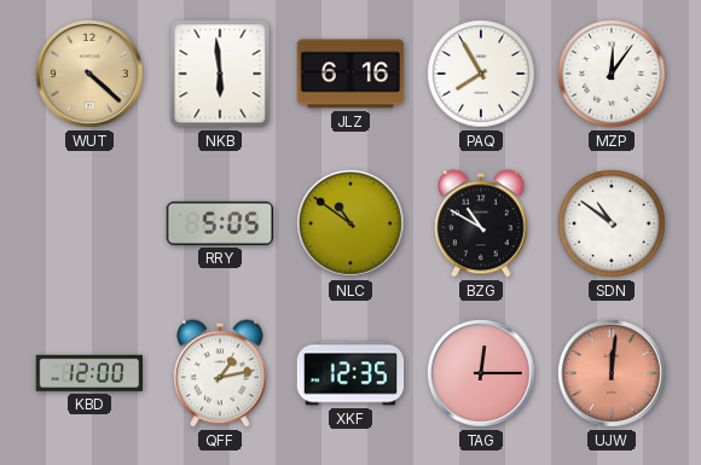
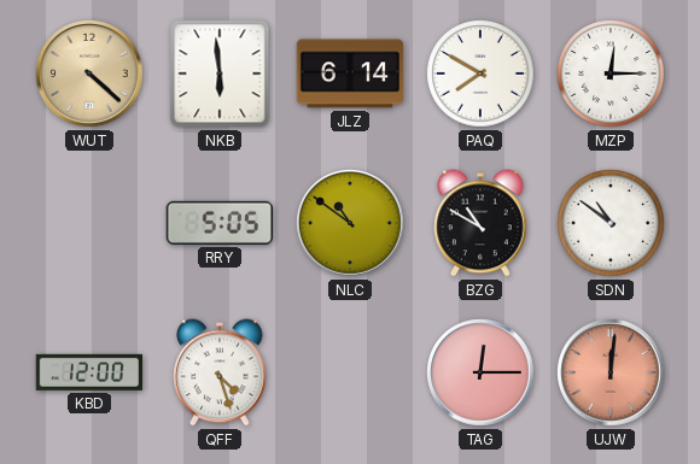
JLZ: 6:16 -> 6:14 (350, 74)
PAQ: 7:55 -> 7:50 (480, 74)
MZP: 12:06 -> 12:15 (611, 74)
QFF: 1:13 -> 4:27 (220, 372)
XKF: 12:35 -> none (350, 373)
